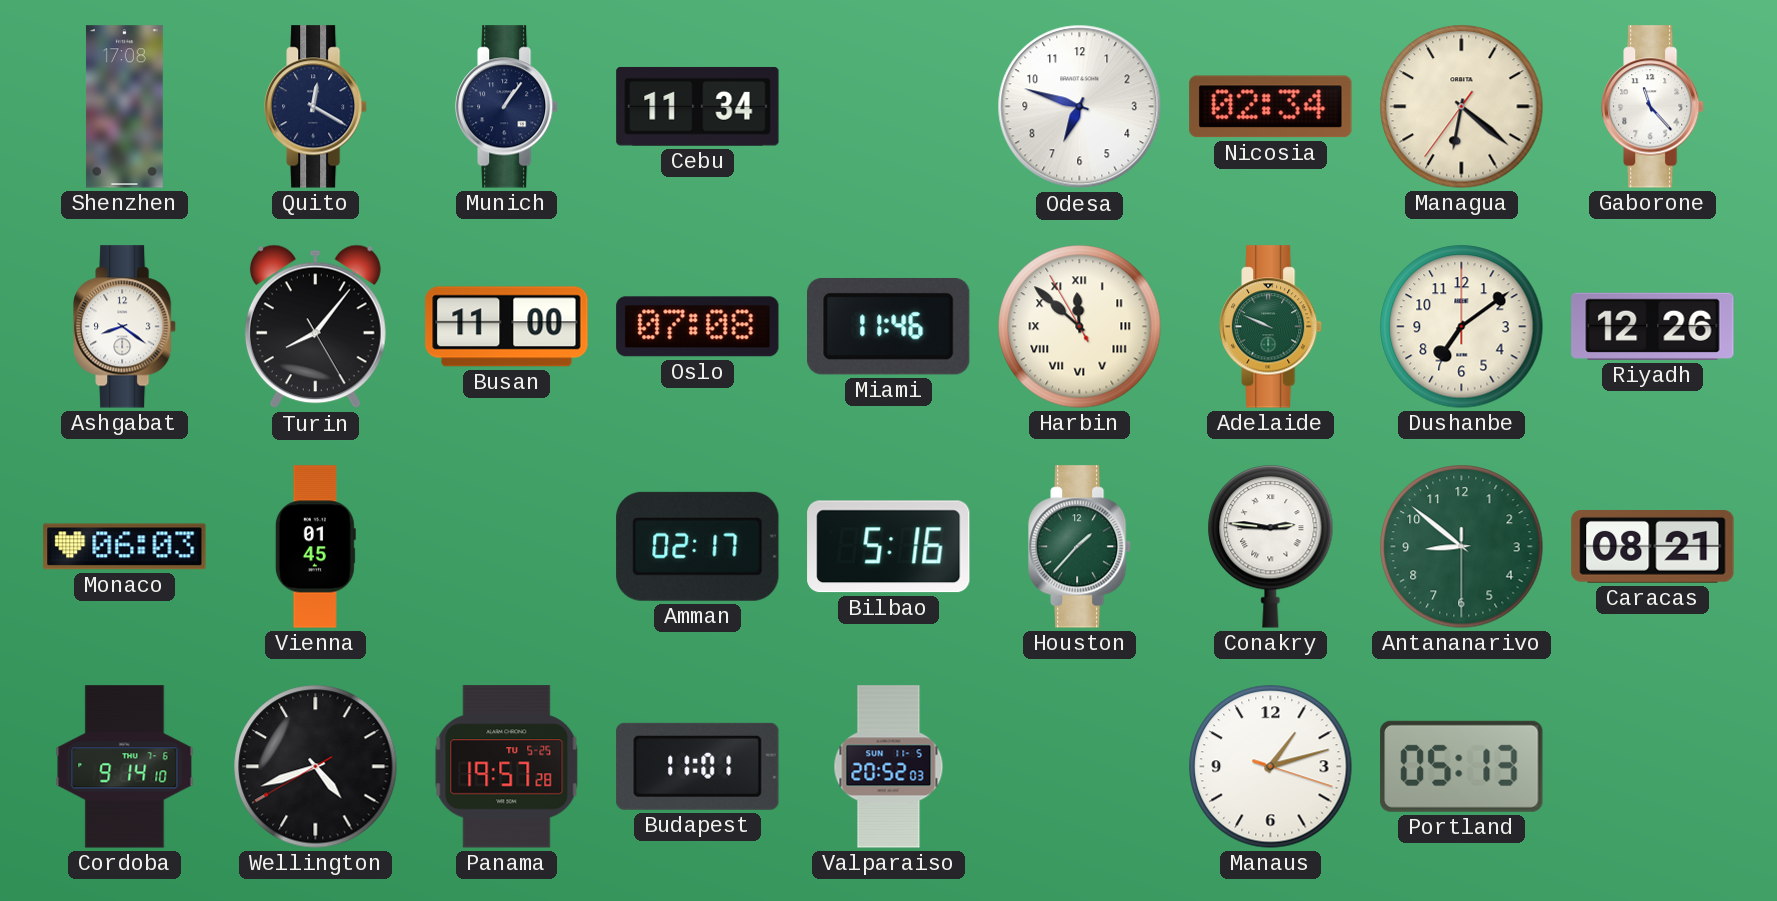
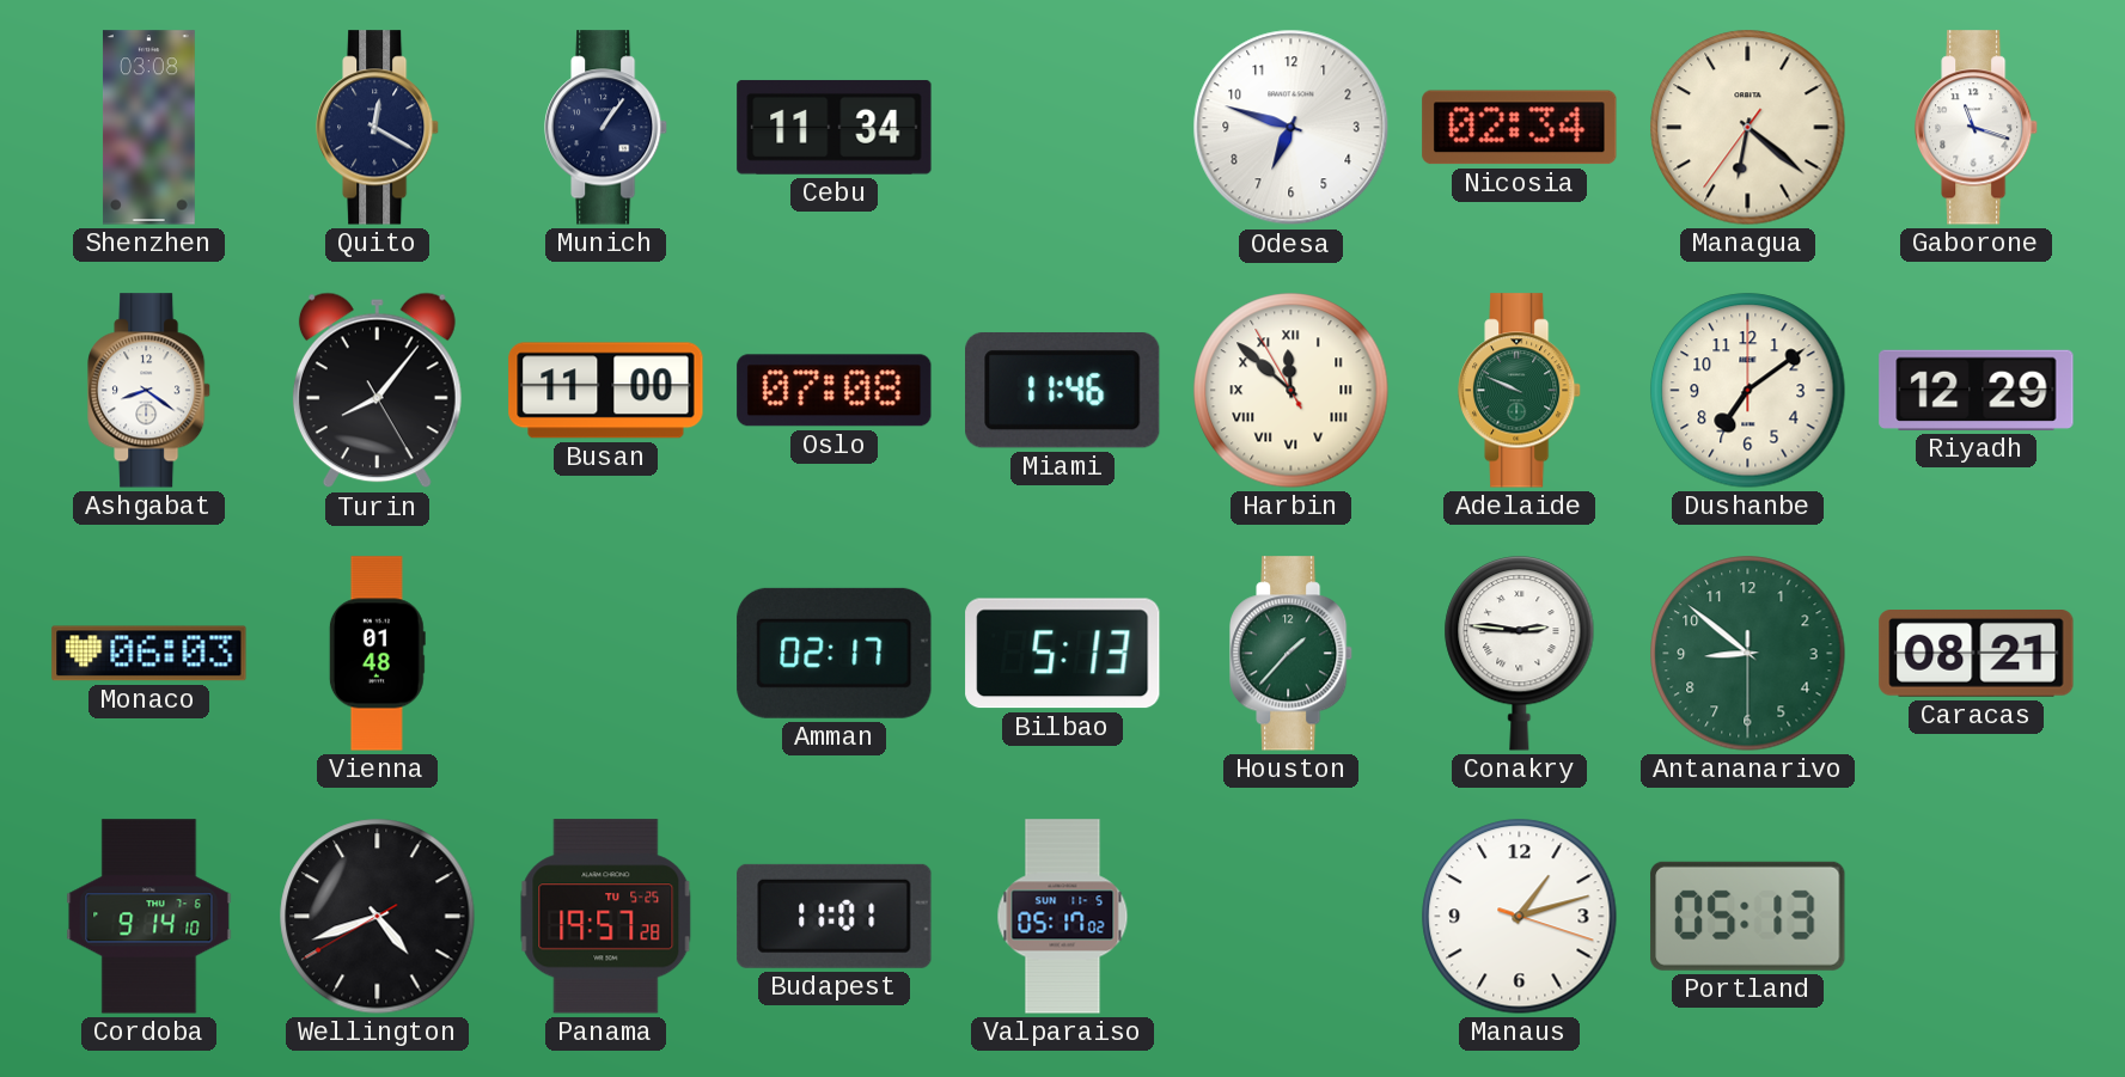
Shenzhen: 17:08 -> 03:08 (148, 128)
Gaborone: 11:23 -> 11:18 (1978, 128)
Riyadh: 12:26 -> 12:29 (1977, 390)
Vienna: 01:45 -> 01:48 (377, 654)
Bilbao: 5:16 -> 5:13 (1063, 654)
Valparaiso: 20:52 -> 05:17 (1063, 917)
